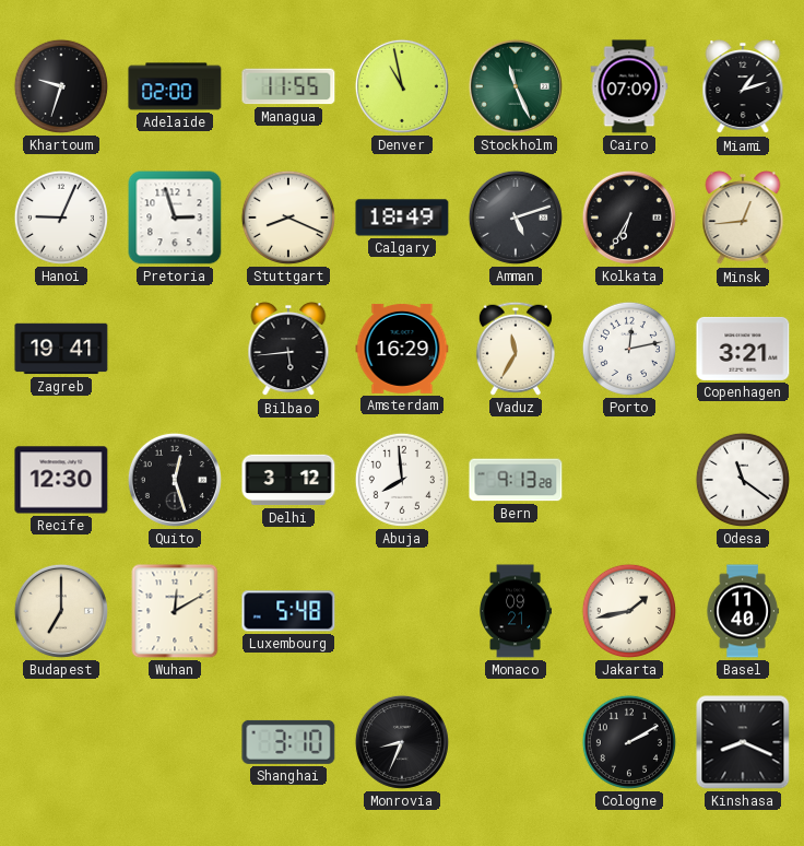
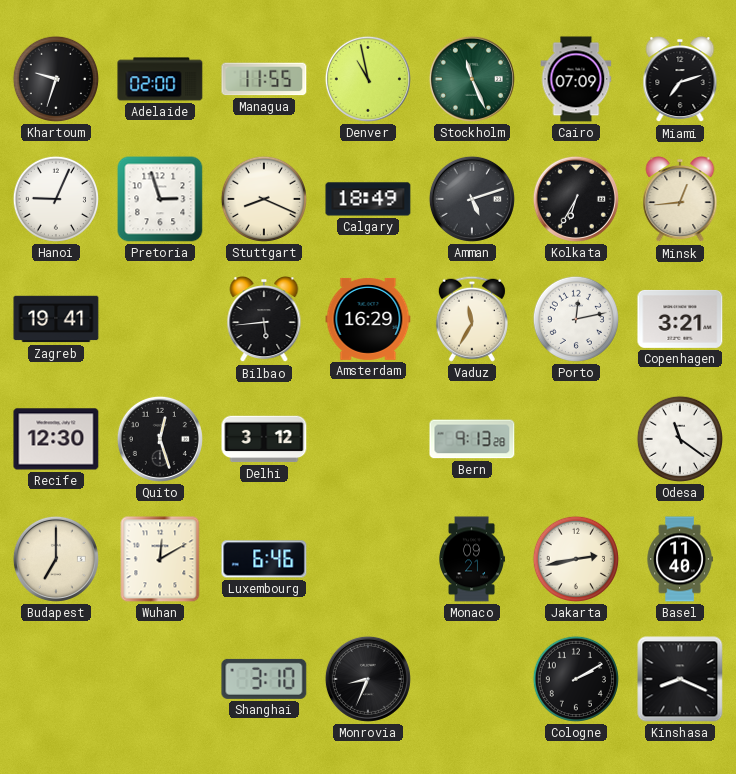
Miami: 1:12 -> 7:12 (680, 80)
Abuja: 7:59 -> none (402, 480)
Luxembourg: 5:48 -> 6:46 (264, 559)
Jakarta: 1:43 -> 2:43 (576, 559)
